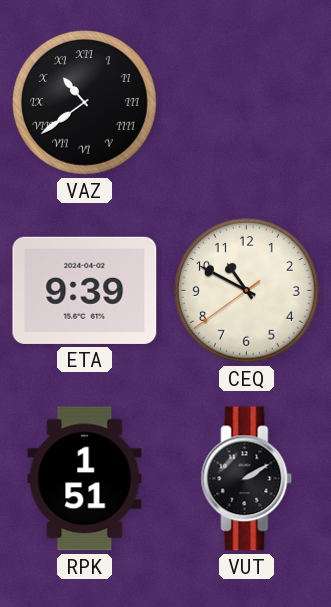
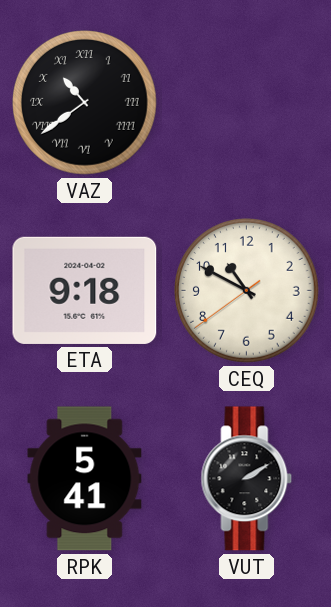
ETA: 9:39 -> 9:18 (85, 290)
RPK: 1:51 -> 5:41 (85, 479)
